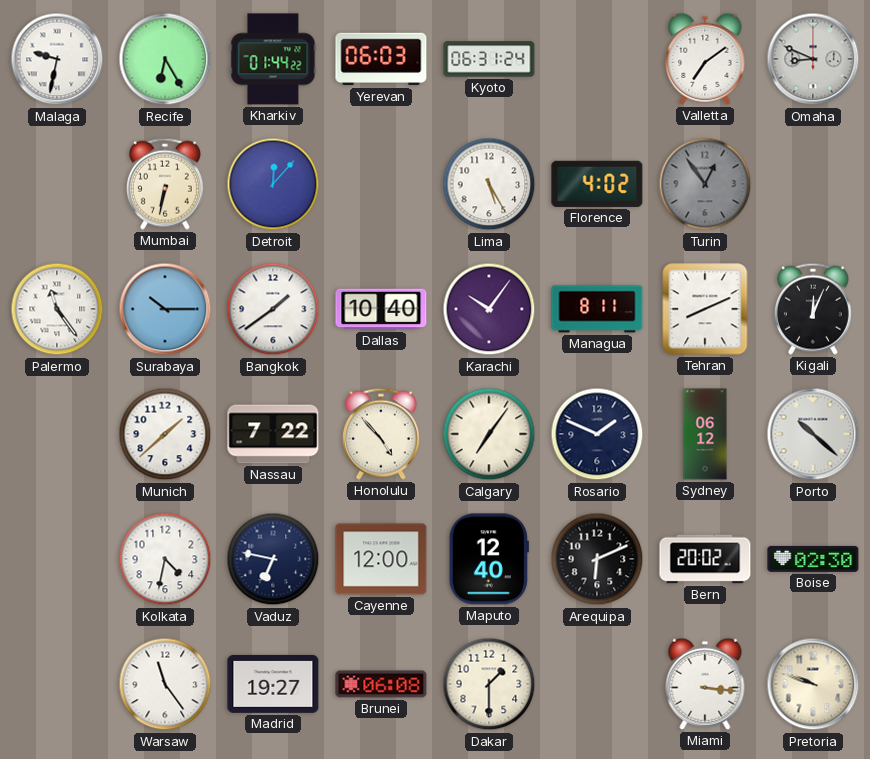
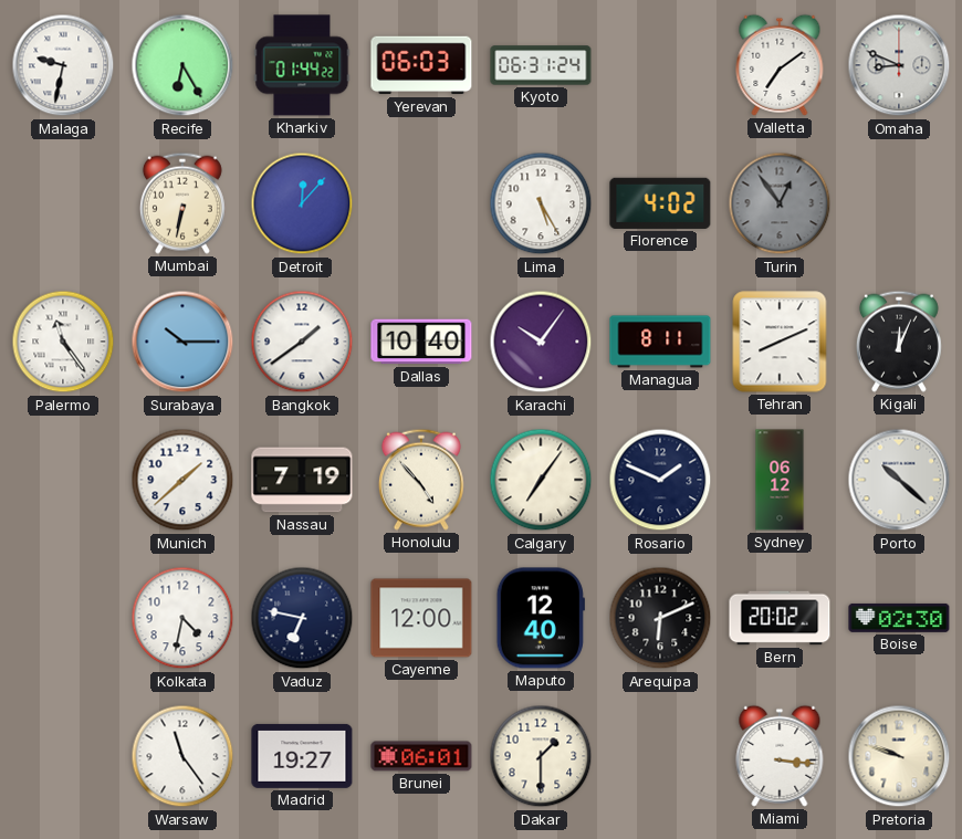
Nassau: 7:22 -> 7:19 (302, 480)
Brunei: 06:08 -> 06:01 (421, 756)
